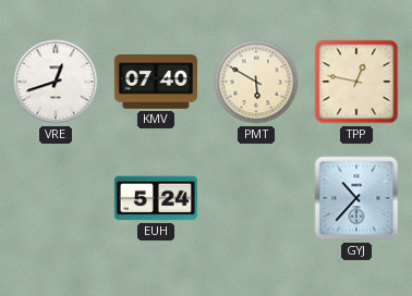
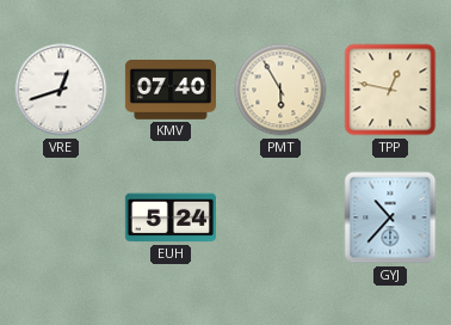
PMT: 5:50 -> 5:55 (280, 90)
